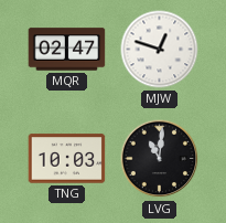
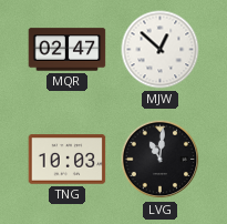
MJW: 12:48 -> 12:52 (161, 50)
